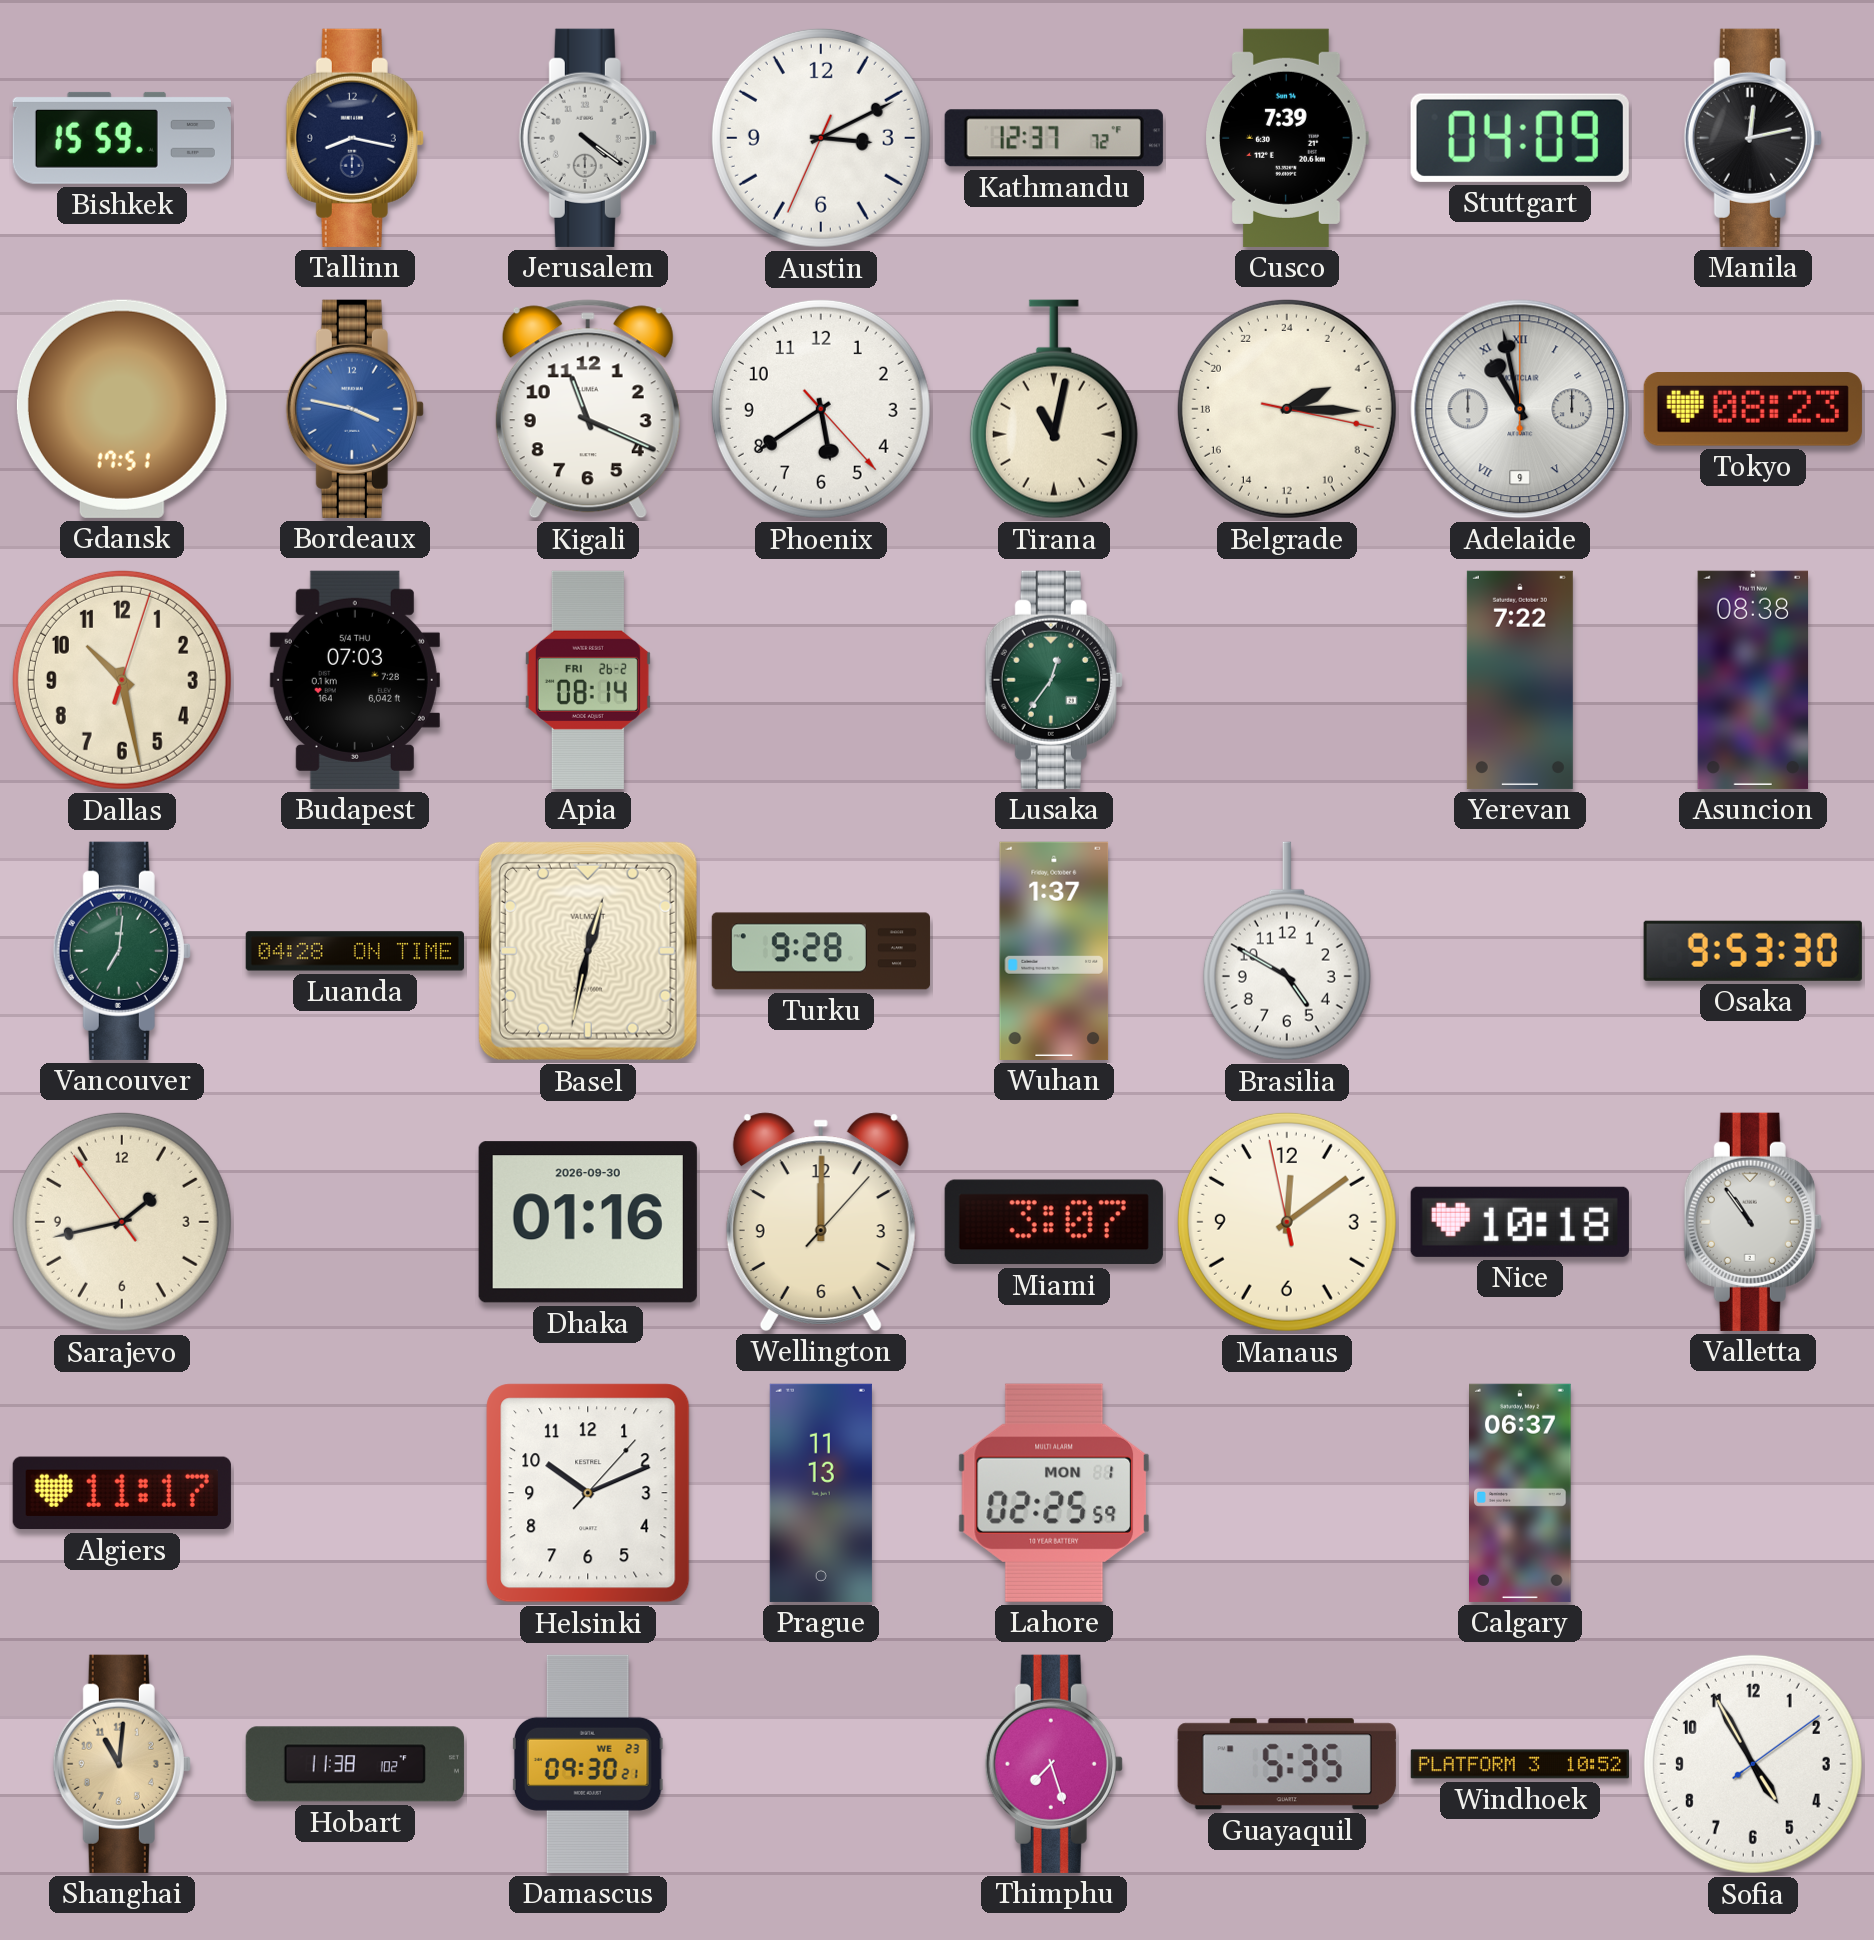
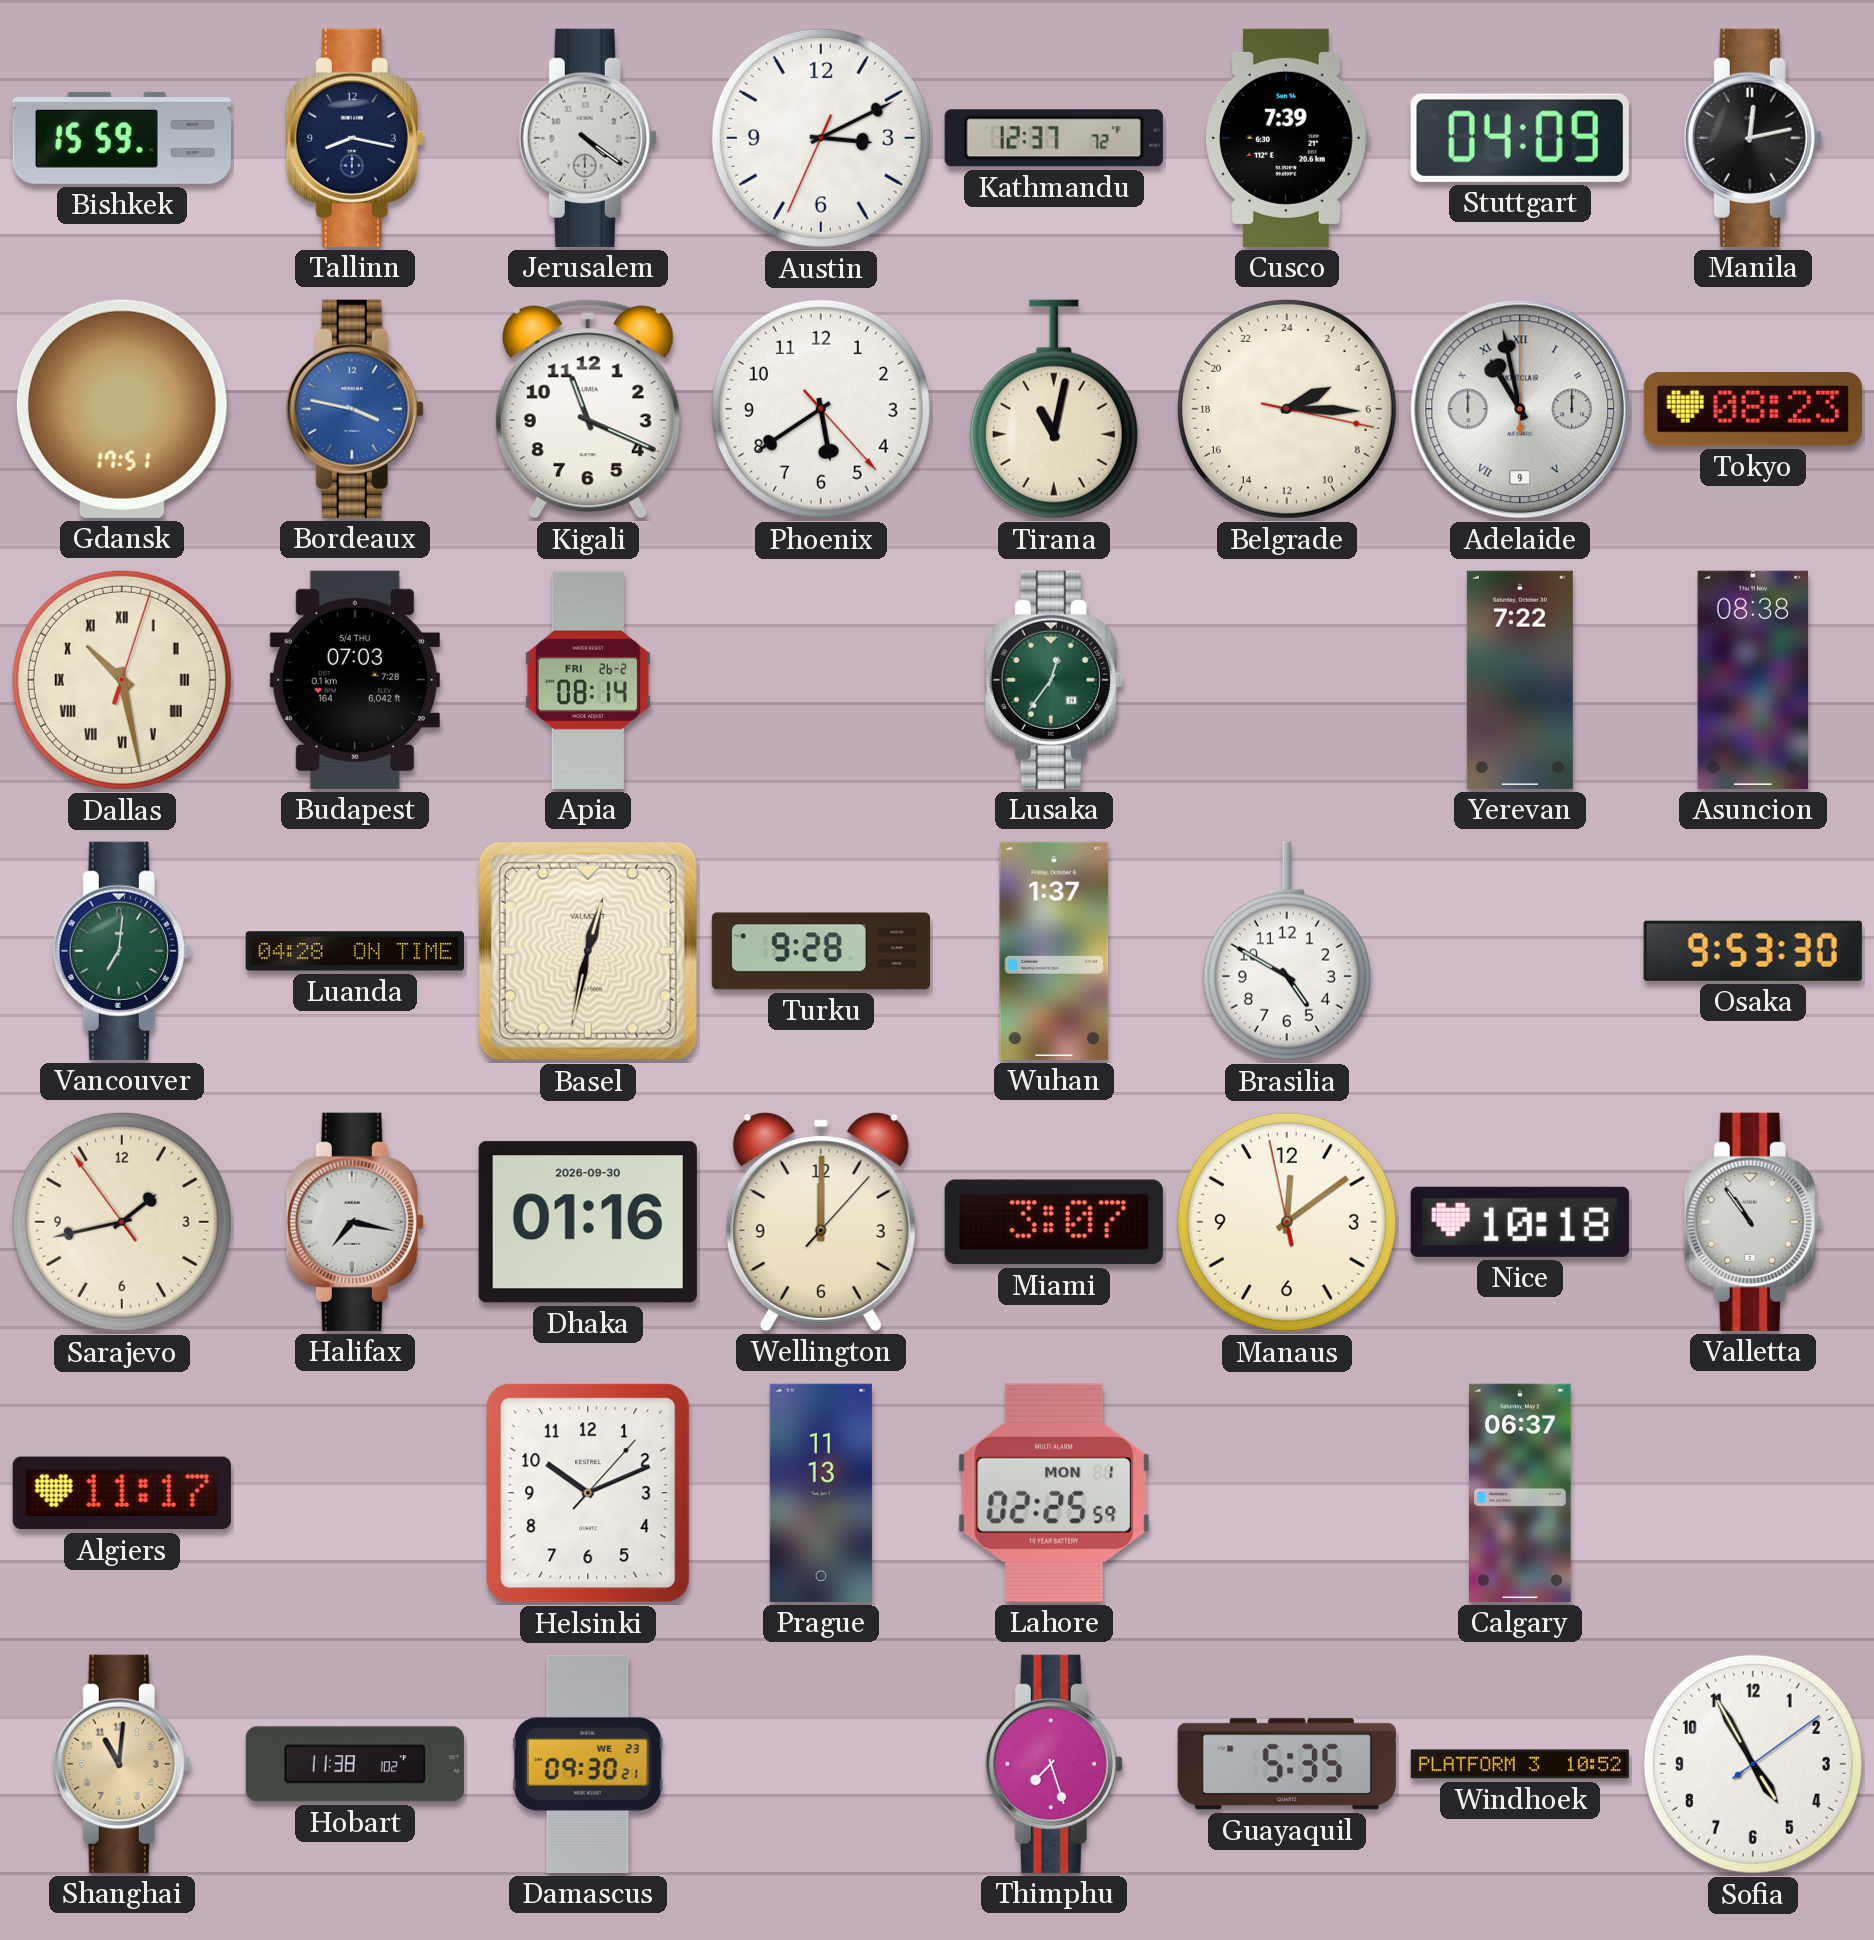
Dallas numerals: Arabic -> Roman (122, 680)
Halifax: none -> 7:17 (355, 1222)
